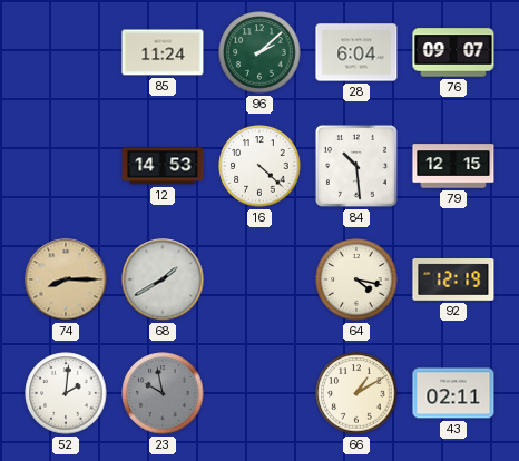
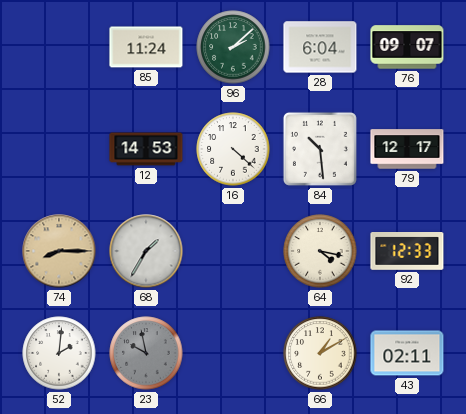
79: 12:15 -> 12:17 (407, 149)
68: 1:40 -> 1:35 (146, 251)
92: 12:19 -> 12:33 (407, 251)
